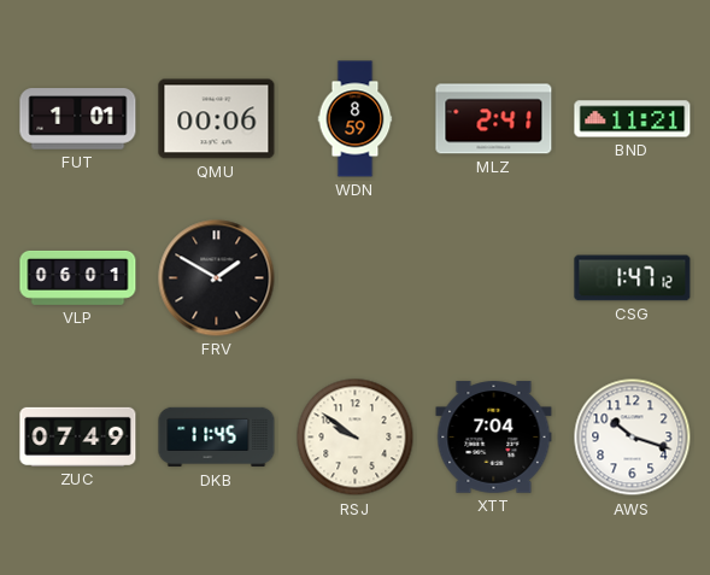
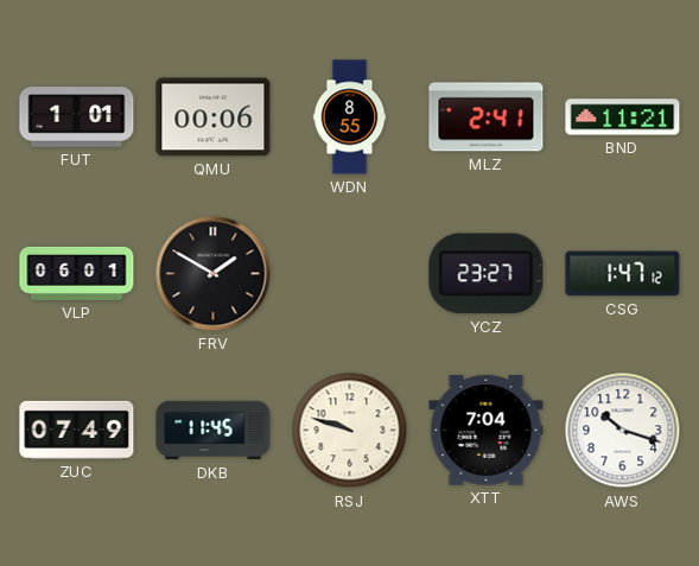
WDN: 8:59 -> 8:55 (350, 117)
YCZ: none -> 23:27 (487, 274)
RSJ: 9:51 -> 9:48 (350, 431)
